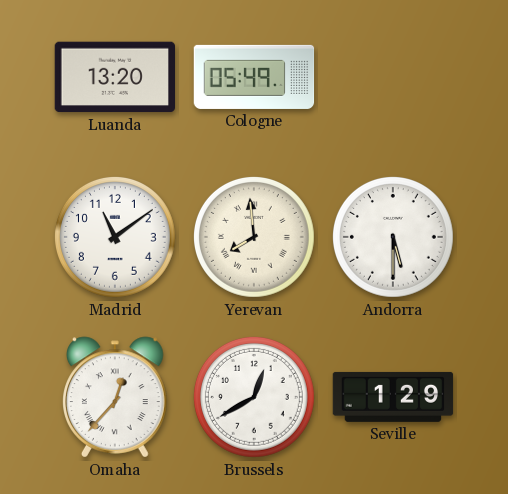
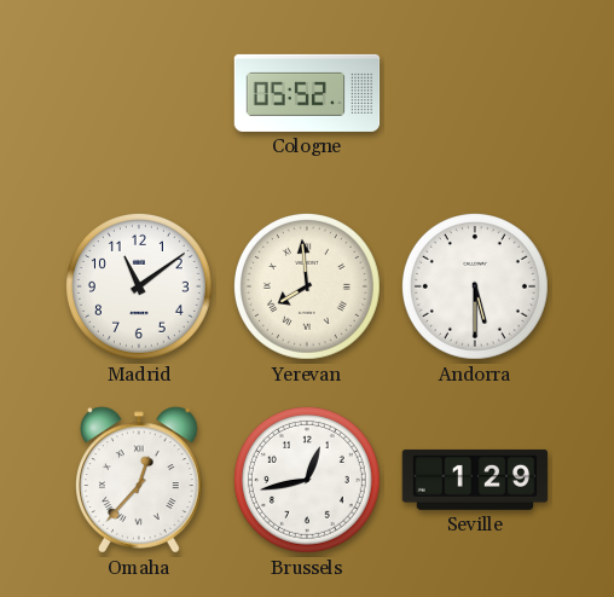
Luanda: 13:20 -> none (115, 77)
Cologne: 05:49 -> 05:52 (307, 93)
Brussels: 12:40 -> 12:43 (307, 480)
